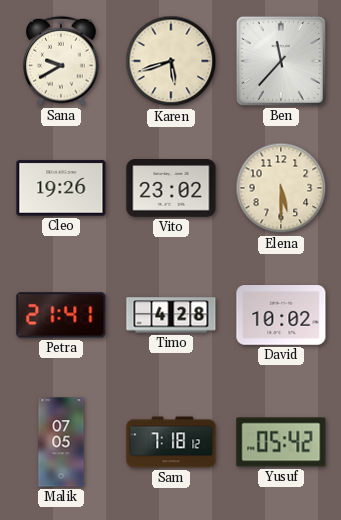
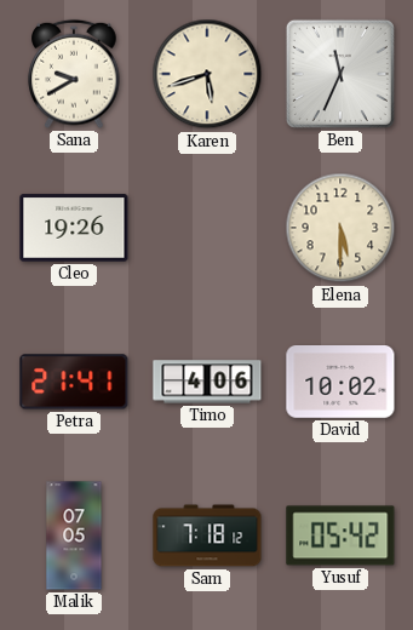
Ben: 11:37 -> 11:34 (340, 74)
Vito: 23:02 -> none (171, 188)
Timo: 4:28 -> 4:06 (207, 382)
